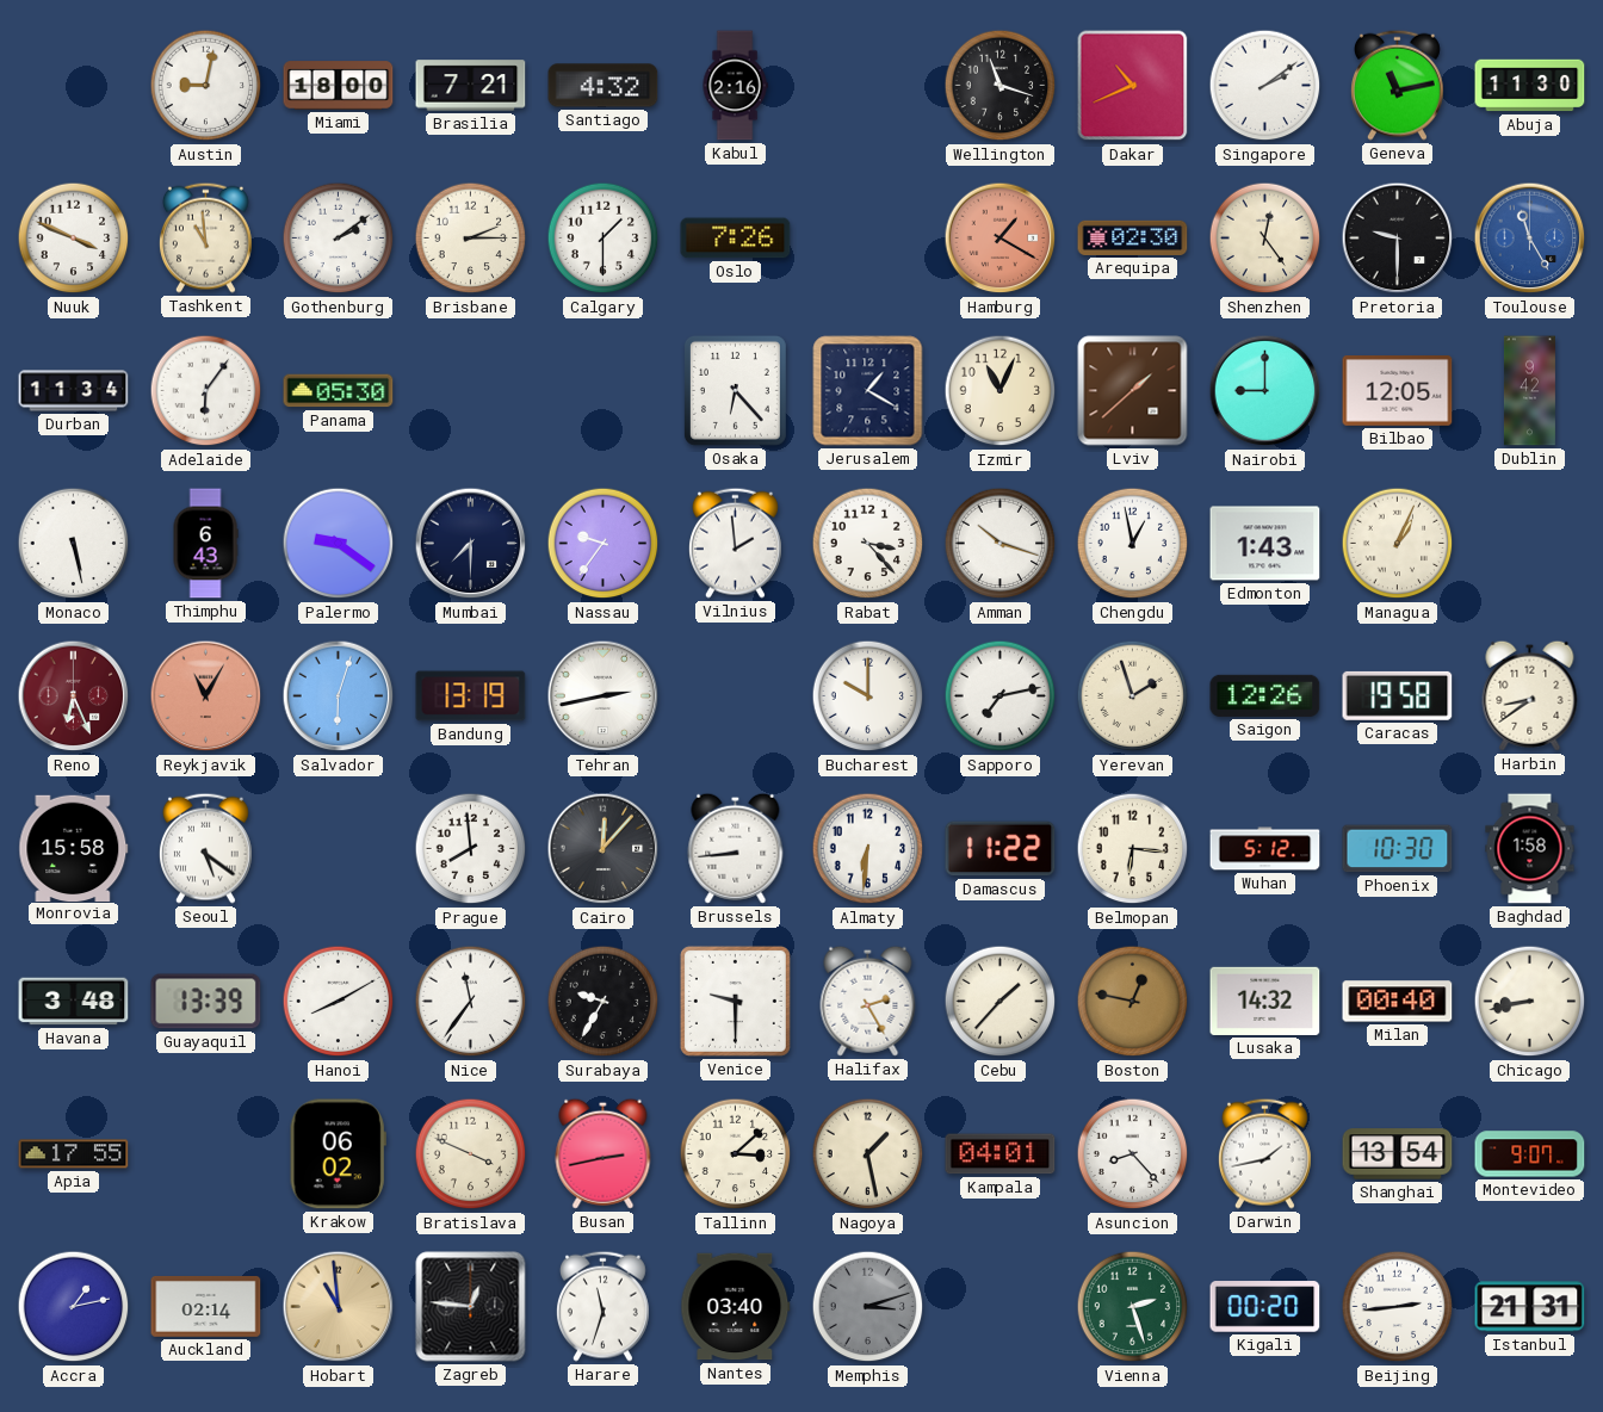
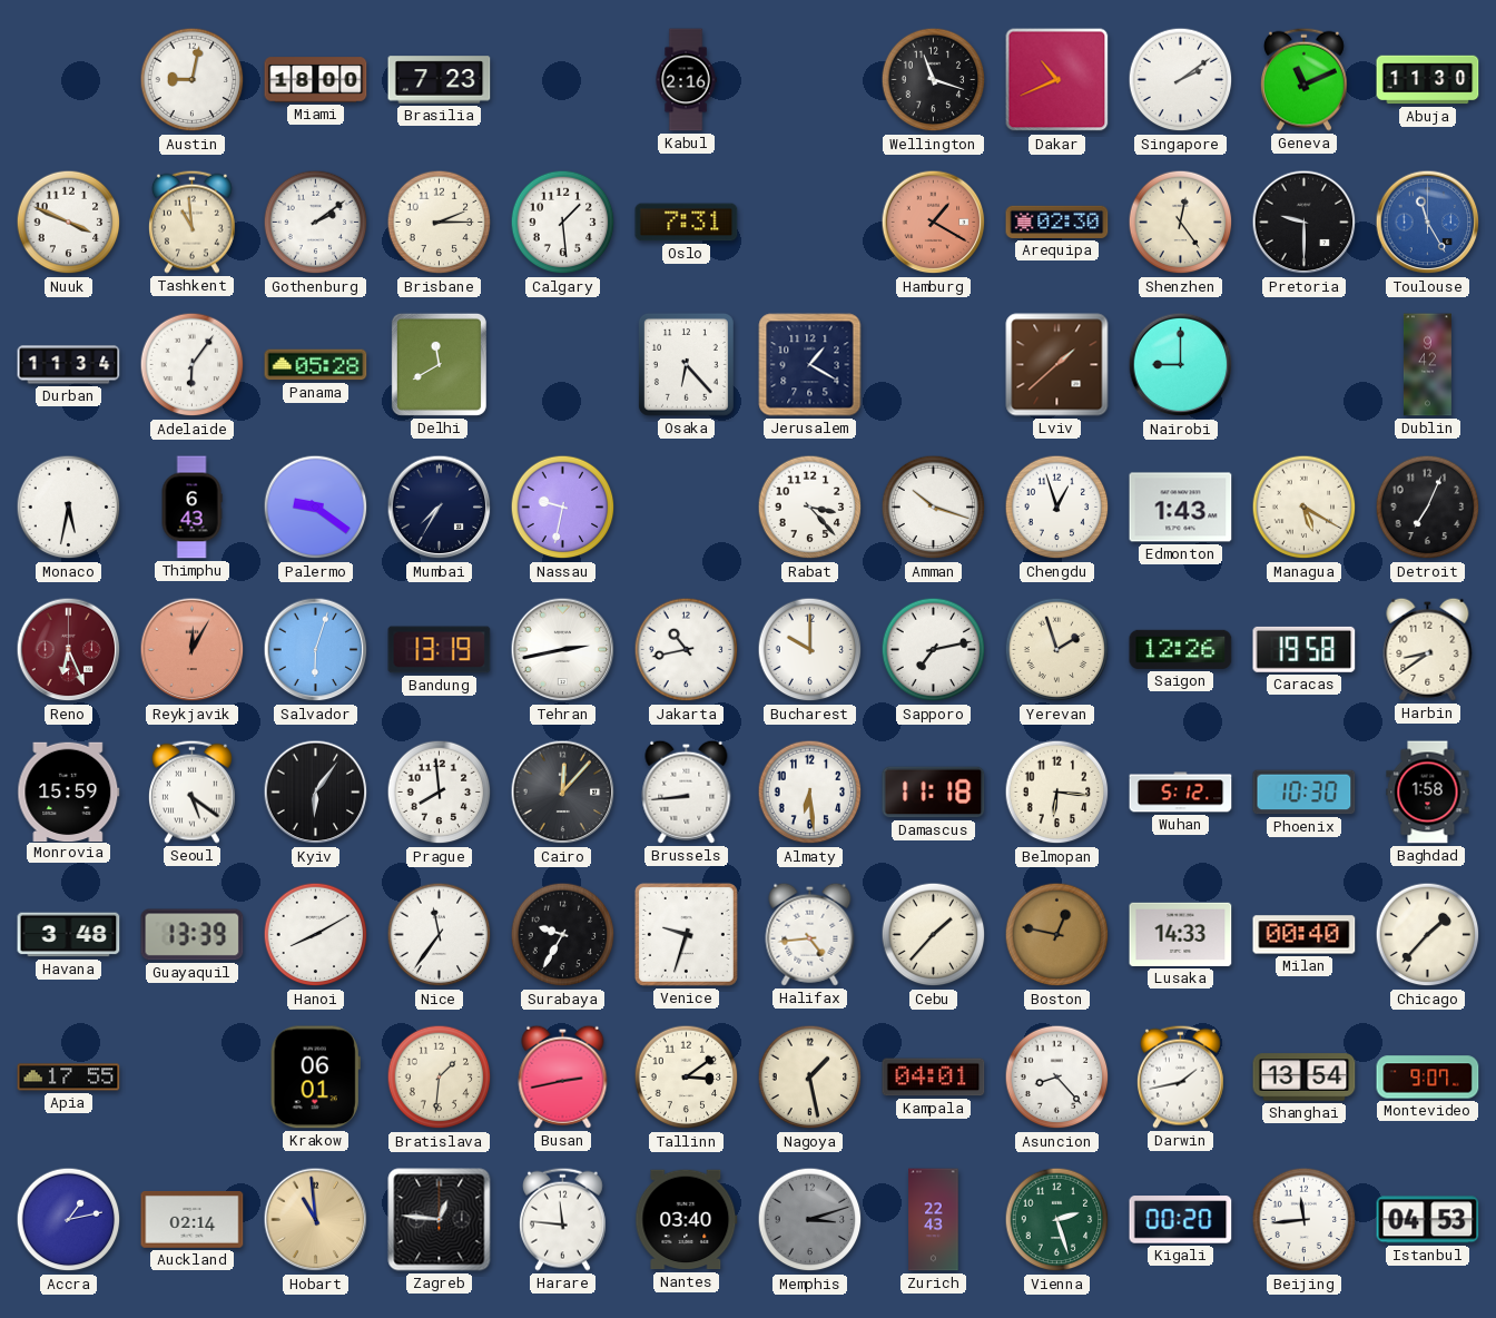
Brasilia: 7:21 -> 7:23 (440, 80)
Santiago: 4:32 -> none (604, 86)
Geneva: 11:13 -> 11:11 (1303, 79)
Calgary: 1:30 -> 1:29 (563, 223)
Oslo: 7:26 -> 7:31 (687, 223)
Panama: 05:30 -> 05:28 (316, 365)
Delhi: none -> 11:40 (439, 364)
Izmir: 11:04 -> none (1001, 391)
Bilbao: 12:05 -> none (1398, 391)
Monaco: 5:28 -> 5:32 (69, 508)
Mumbai: 7:30 -> 7:35 (440, 508)
Nassau: 9:36 -> 9:32 (563, 508)
Vilnius: 1:59 -> none (735, 543)
Chengdu: 12:58 -> 12:57 (1057, 508)
Managua: 1:04 -> 5:20 (1305, 508)
Detroit: none -> 7:04 (1428, 508)
Reykjavik: 11:05 -> 12:05 (193, 650)
Jakarta: none -> 10:43 (687, 650)
Monrovia: 15:58 -> 15:59 (69, 791)
Kyiv: none -> 6:06 (316, 793)
Almaty: 6:31 -> 6:29 (810, 793)
Damascus: 11:22 -> 11:18 (934, 793)
Venice: 9:30 -> 9:33 (686, 934)
Halifax: 2:25 -> 4:44 (810, 934)
Lusaka: 14:32 -> 14:33 (1181, 934)
Chicago: 8:43 -> 1:37 (1428, 935)
Krakow: 06:02 -> 06:01 (315, 1078)
Bratislava: 3:49 -> 1:31 (440, 1078)
Tallinn: 3:08 -> 3:09 (687, 1078)
Harare: 11:33 -> 11:46 (562, 1219)
Zurich: none -> 22:43 (934, 1220)
Beijing: 2:44 -> 11:44 (1305, 1220)
Istanbul: 21:31 -> 04:53 (1428, 1220)
